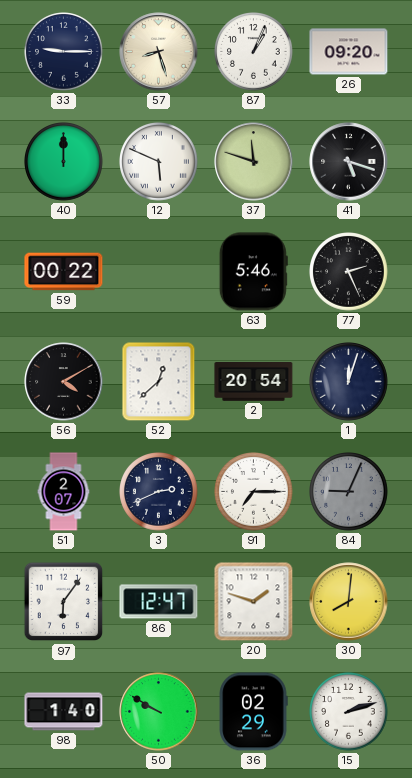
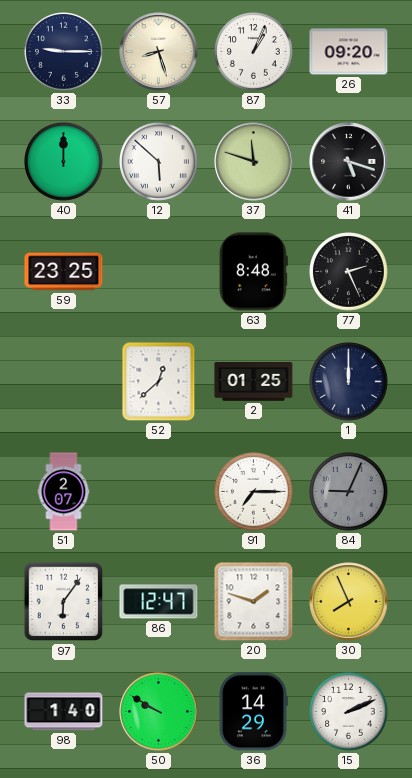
12: 5:49 -> 5:52 (159, 162)
59: 00:22 -> 23:25 (64, 272)
63: 5:46 -> 8:48 (253, 272)
56: 4:10 -> none (64, 382)
2: 20:54 -> 01:25 (254, 382)
1: 12:03 -> 12:00 (349, 382)
3: 2:41 -> none (159, 492)
30: 8:01 -> 7:56 (349, 602)
36: 02:29 -> 14:29 (253, 712)
15: 2:12 -> 2:11 (349, 712)
